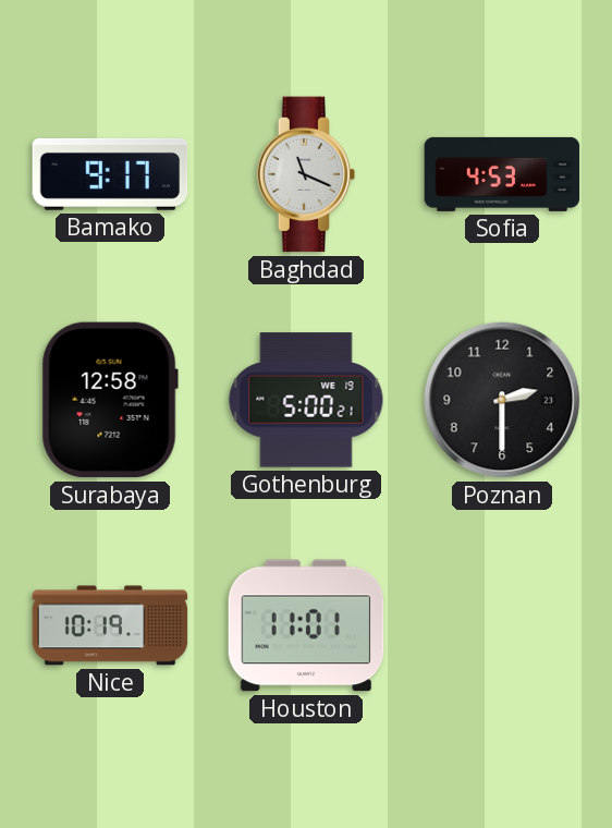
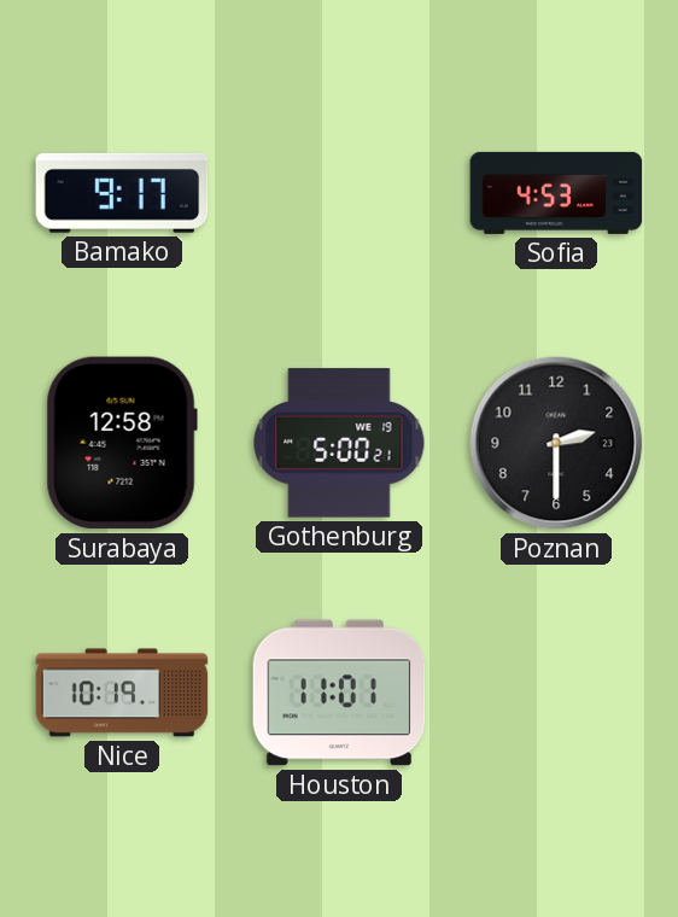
Baghdad: 11:19 -> none (306, 174)
